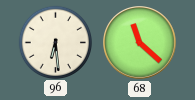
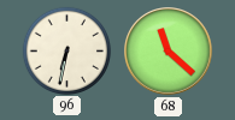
96: 6:29 -> 6:32 (66, 50)
